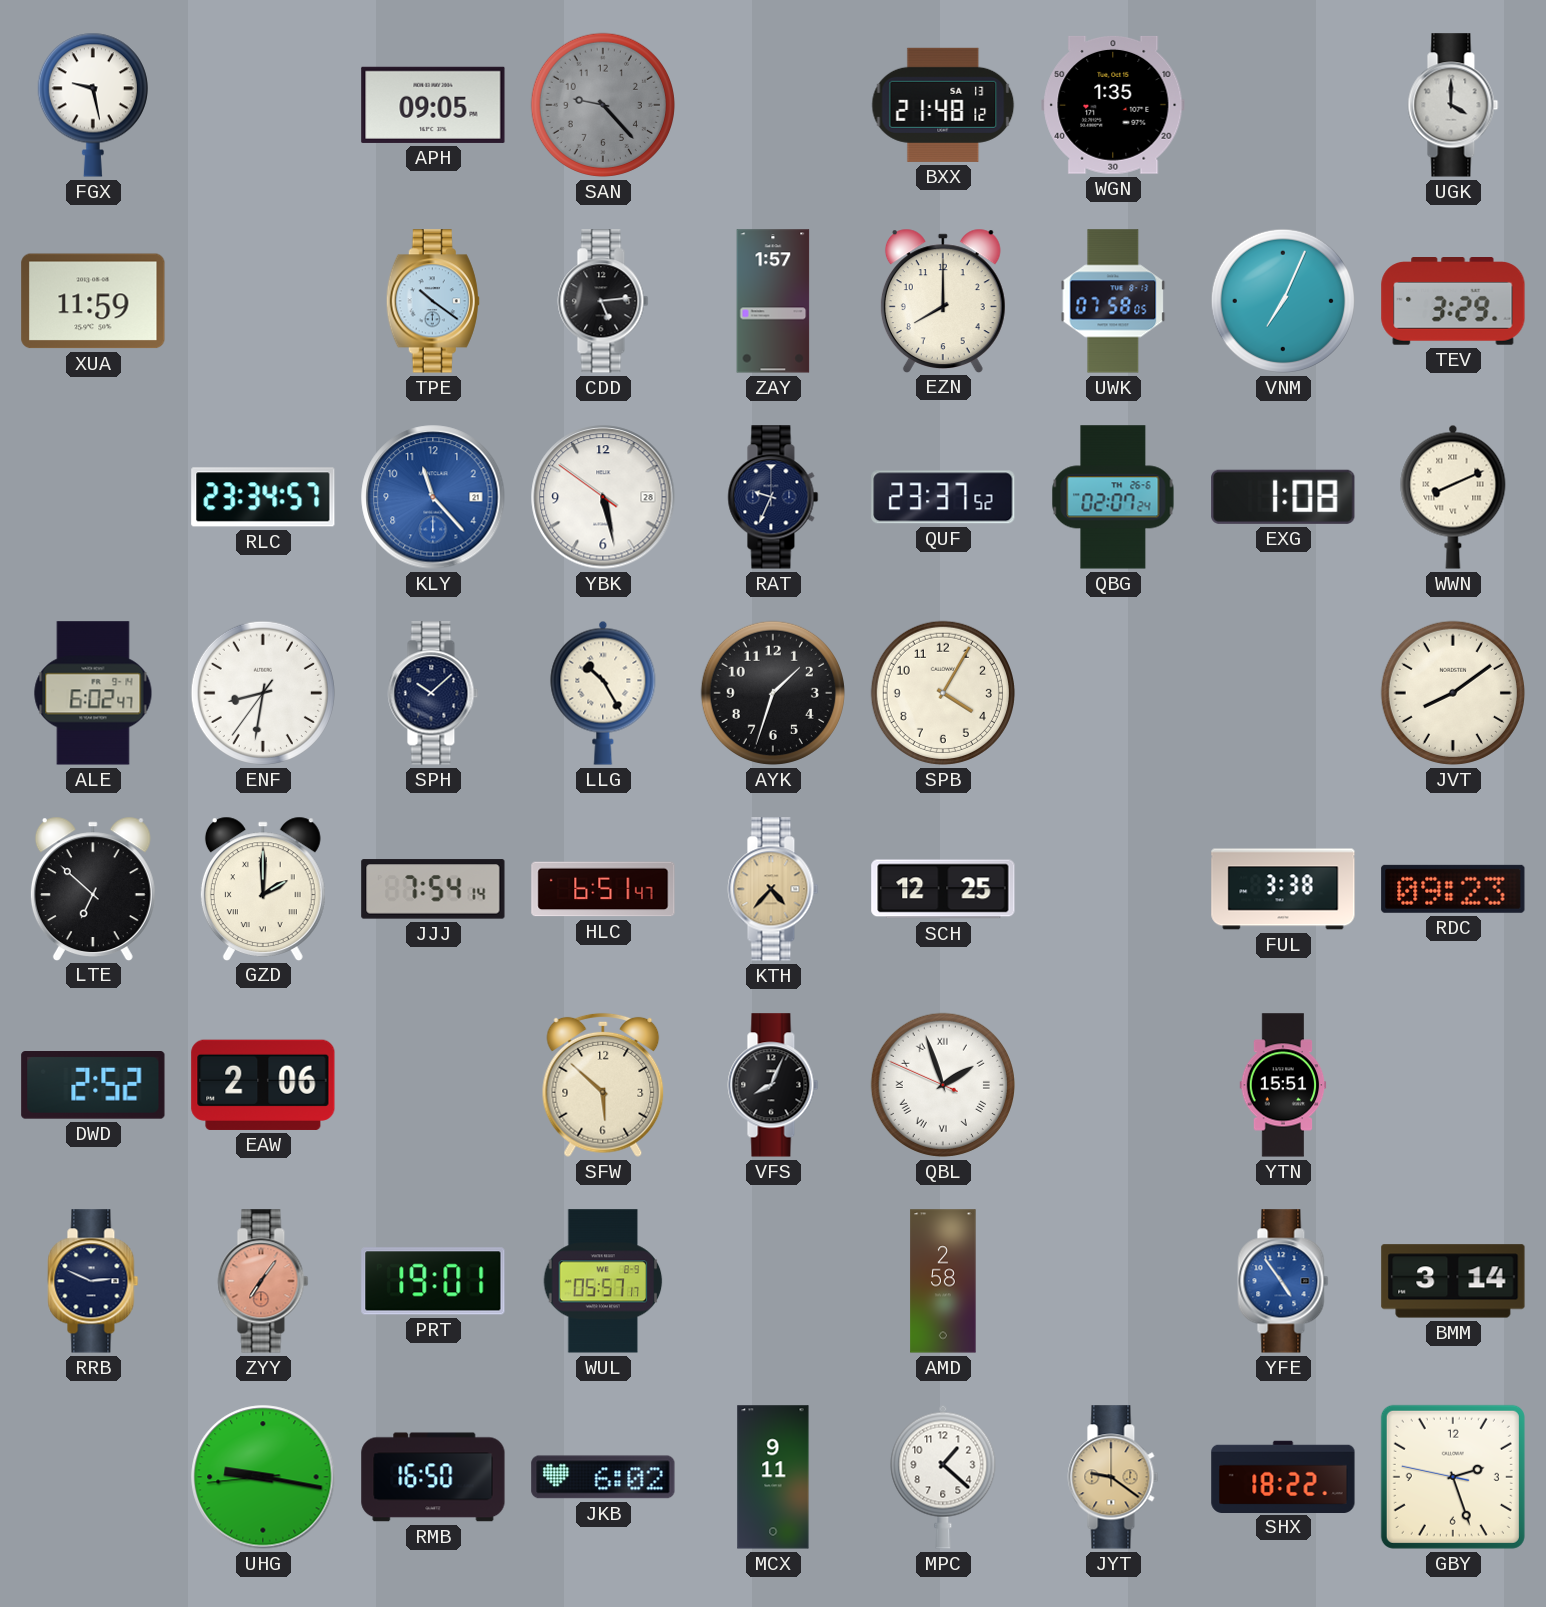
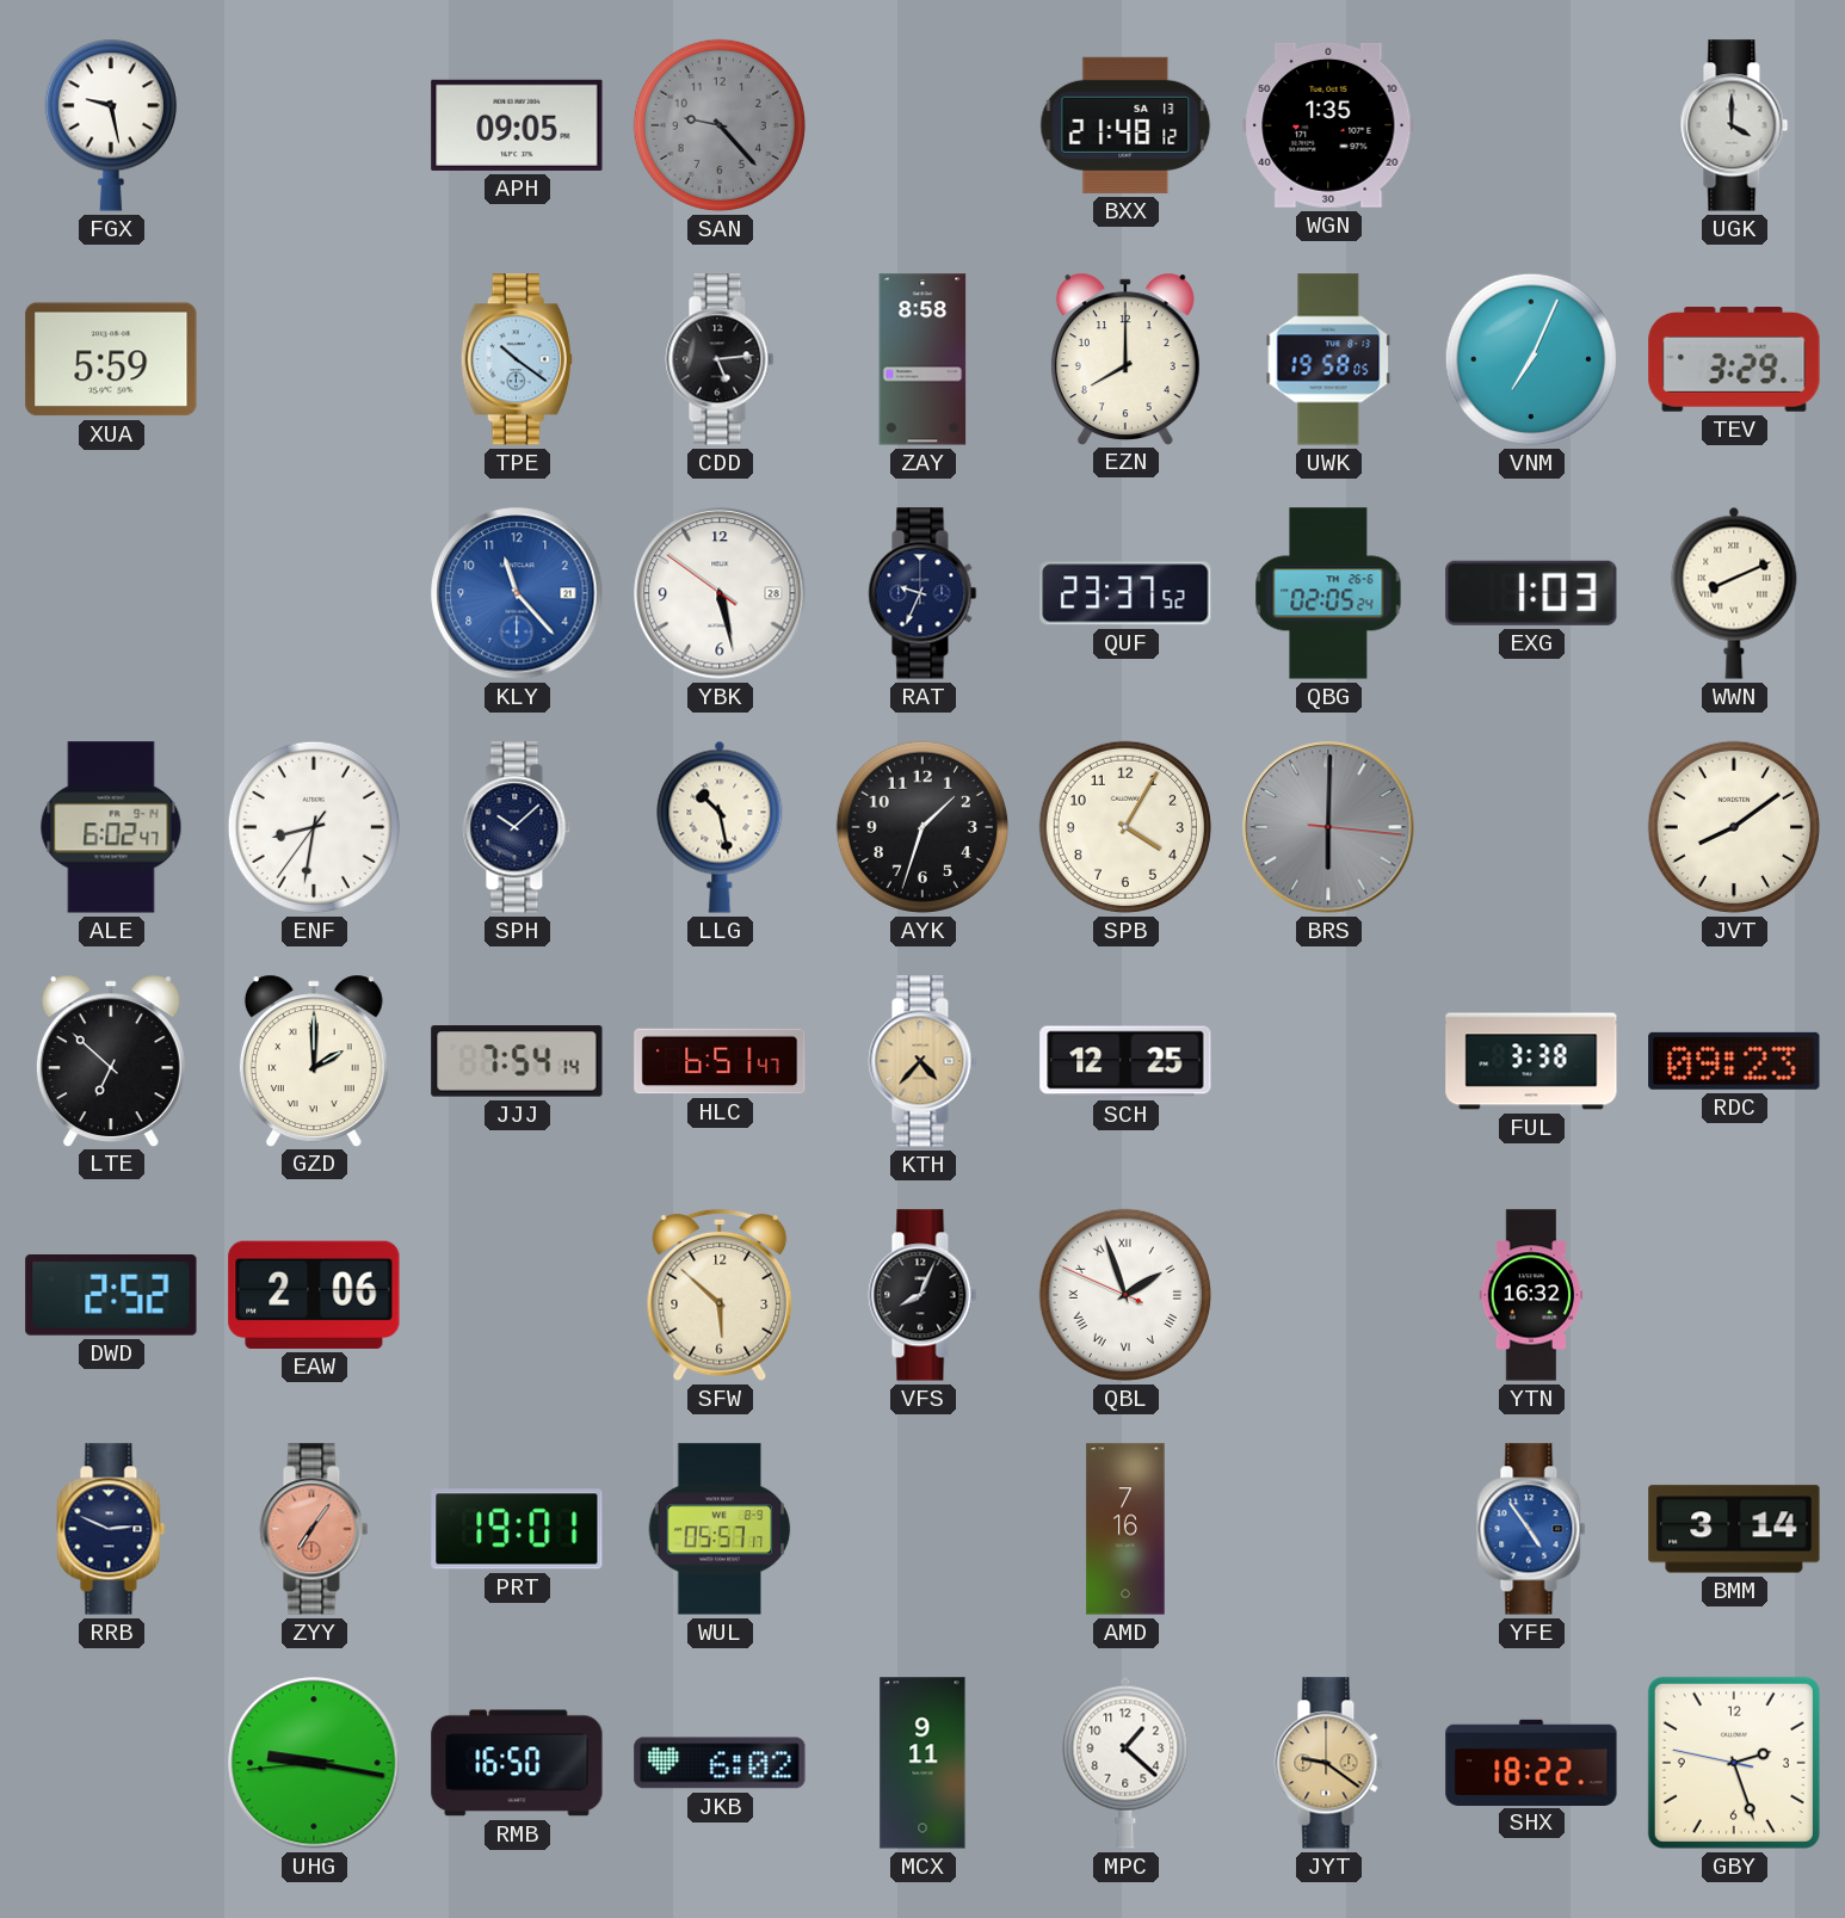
XUA: 11:59 -> 5:59 (111, 359)
ZAY: 1:57 -> 8:58 (922, 359)
UWK: 07:58 -> 19:58 (1328, 359)
RLC: 23:34 -> none (263, 497)
QBG: 02:07 -> 02:05 (1328, 593)
EXG: 1:08 -> 1:03 (1531, 593)
LLG: 10:25 -> 10:28 (720, 827)
BRS: none -> 6:00 (1328, 827)
YTN: 15:51 -> 16:32 (1531, 1295)
AMD: 2:58 -> 7:16 (1125, 1529)
